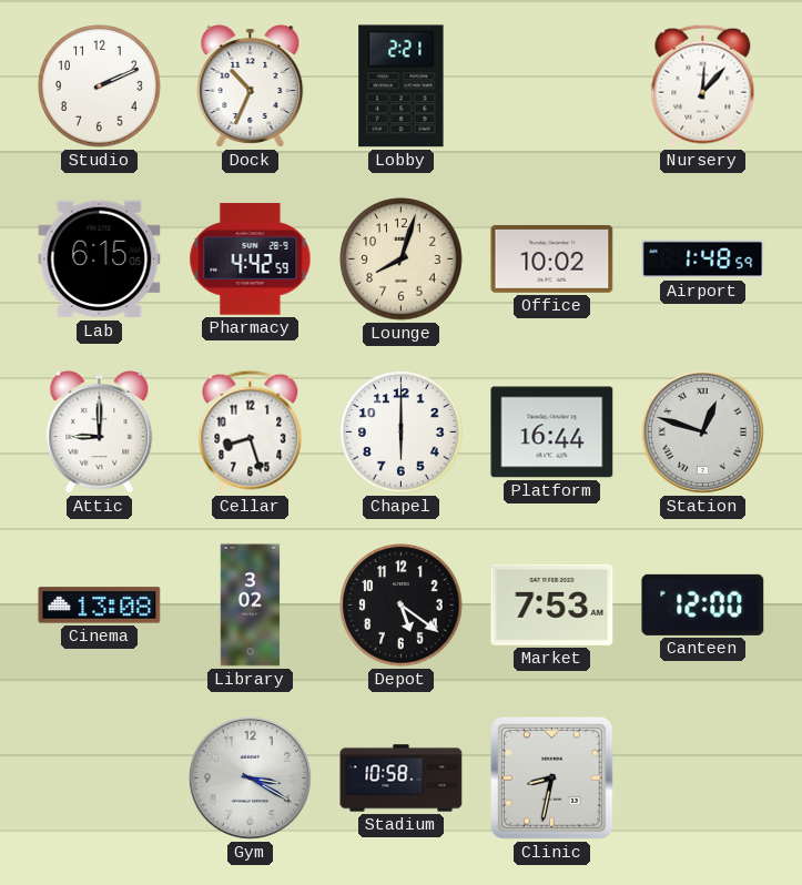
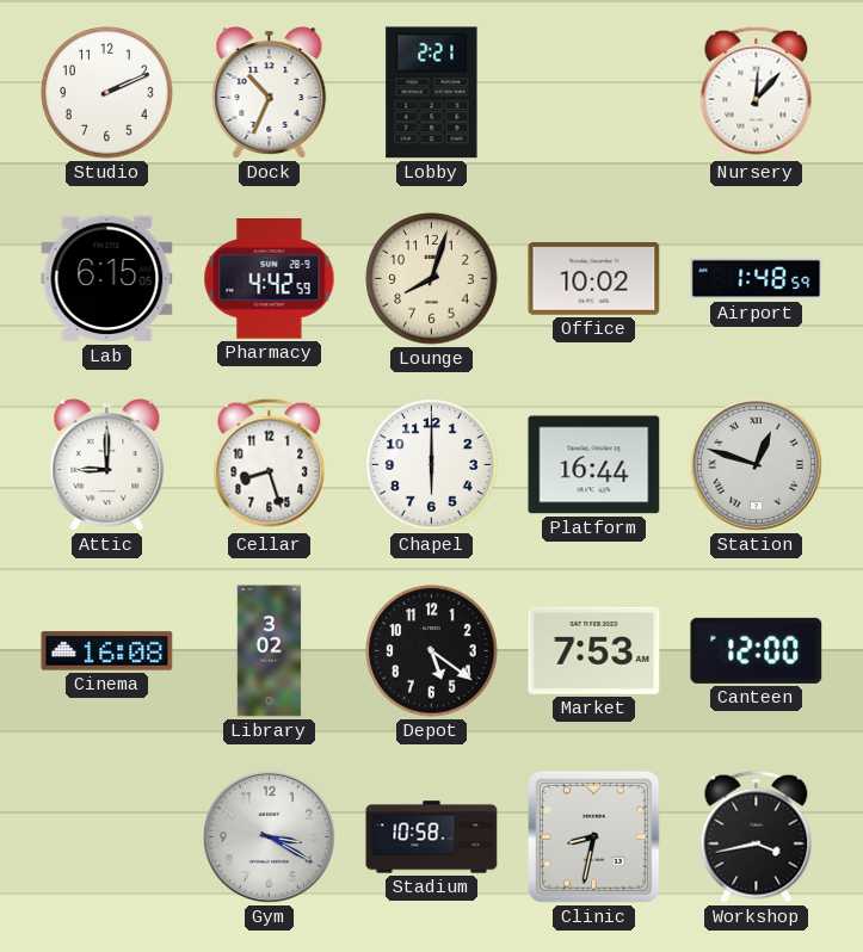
Cinema: 13:08 -> 16:08 (107, 651)
Workshop: none -> 3:43 (757, 836)
